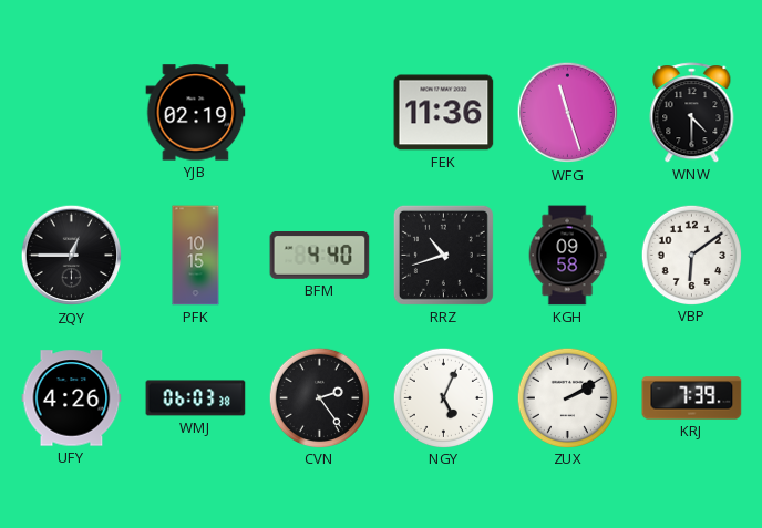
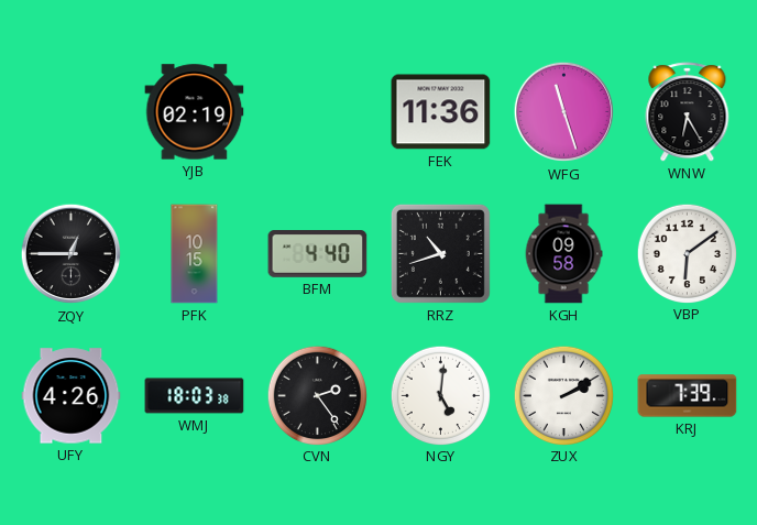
WNW: 4:30 -> 6:25 (688, 112)
WMJ: 06:03 -> 18:03 (195, 396)
NGY: 5:04 -> 5:01 (440, 395)
